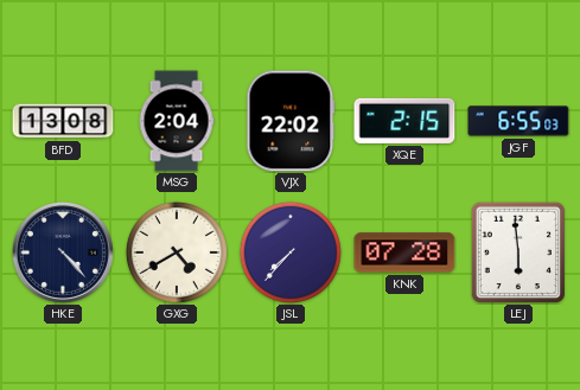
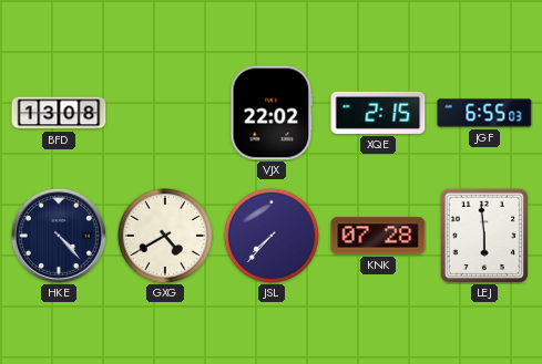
MSG: 2:04 -> none (177, 121)
